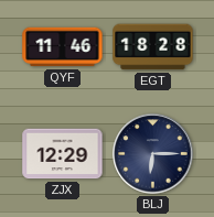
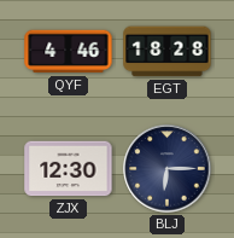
QYF: 11:46 -> 4:46 (69, 52)
ZJX: 12:29 -> 12:30 (69, 169)
